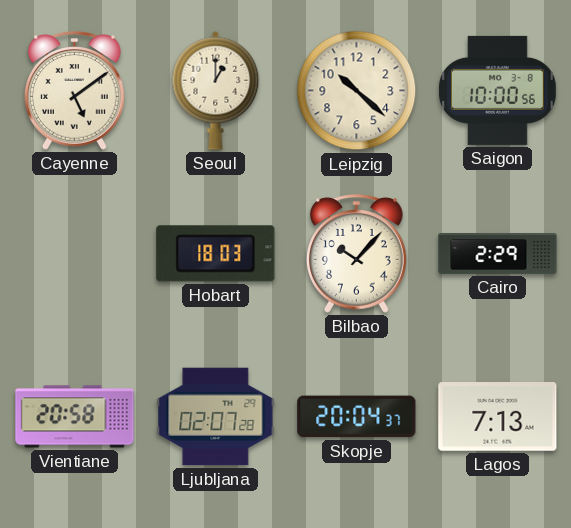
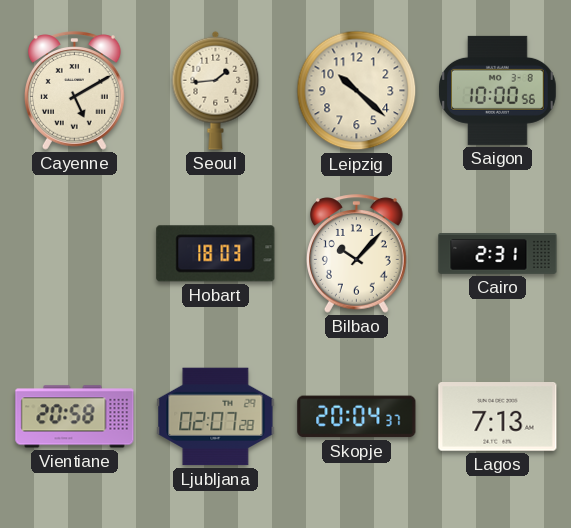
Cayenne: 5:09 -> 5:10 (75, 91)
Seoul: 1:00 -> 1:44 (216, 90)
Cairo: 2:29 -> 2:31 (498, 254)
